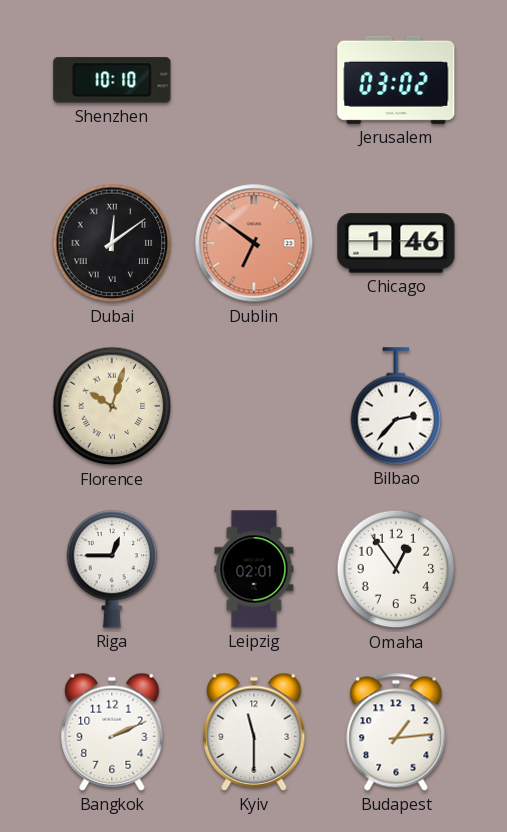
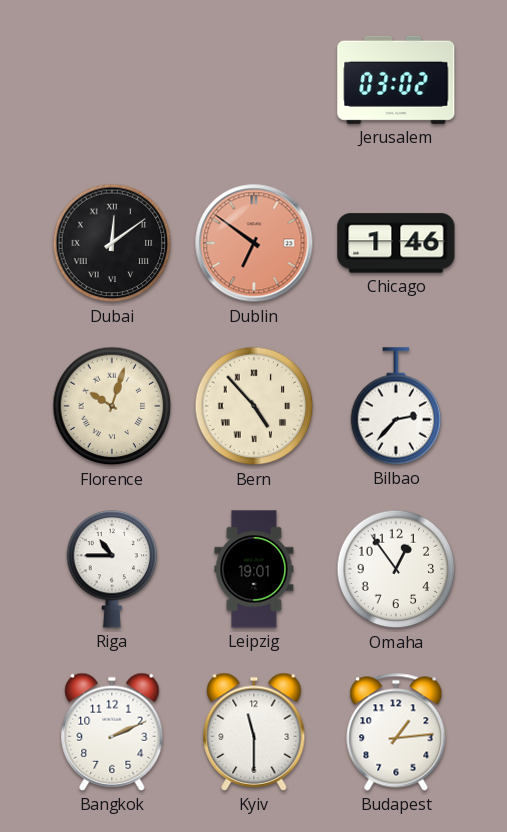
Shenzhen: 10:10 -> none (112, 80)
Bern: none -> 4:53 (254, 406)
Riga: 12:45 -> 10:45 (112, 570)
Leipzig: 02:01 -> 19:01 (254, 569)
